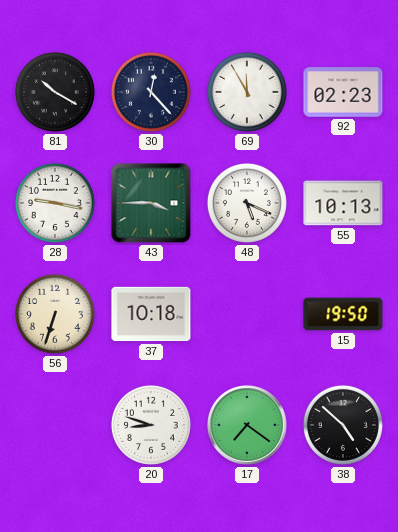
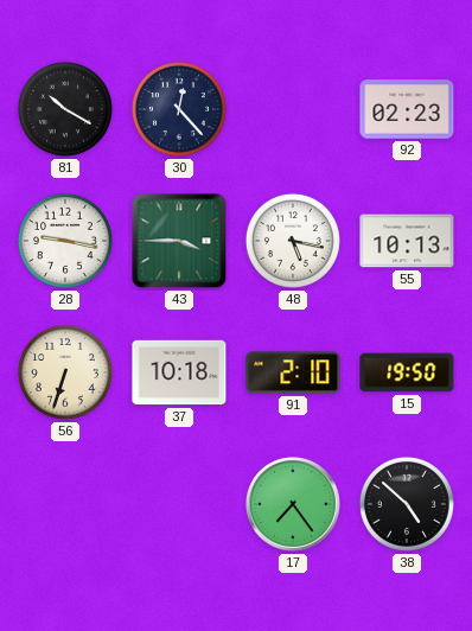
69: 11:55 -> none (247, 92)
48: 5:19 -> 5:17 (293, 241)
91: none -> 2:10 (293, 372)
20: 8:48 -> none (151, 425)
17: 7:21 -> 7:24 (293, 504)
